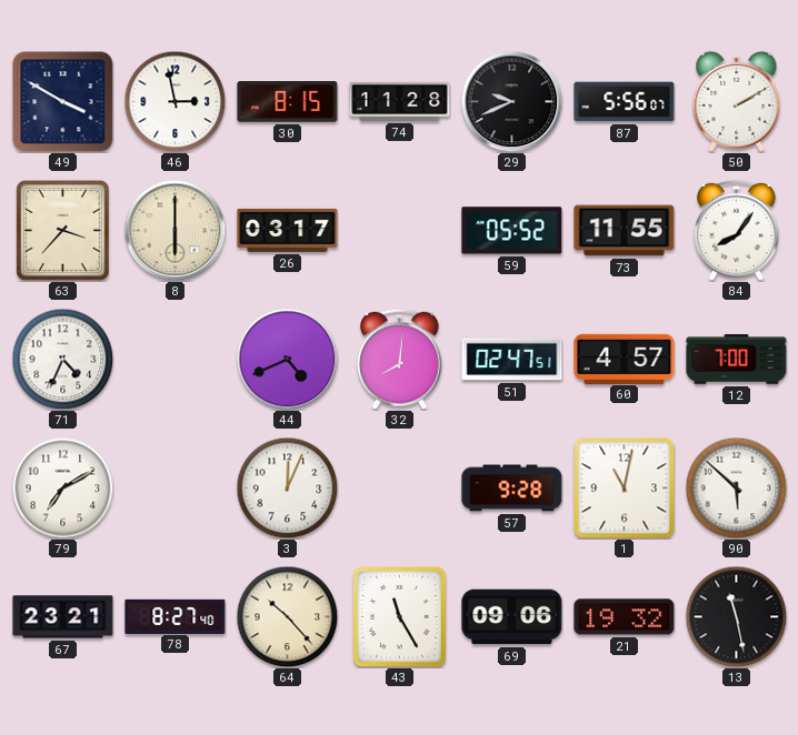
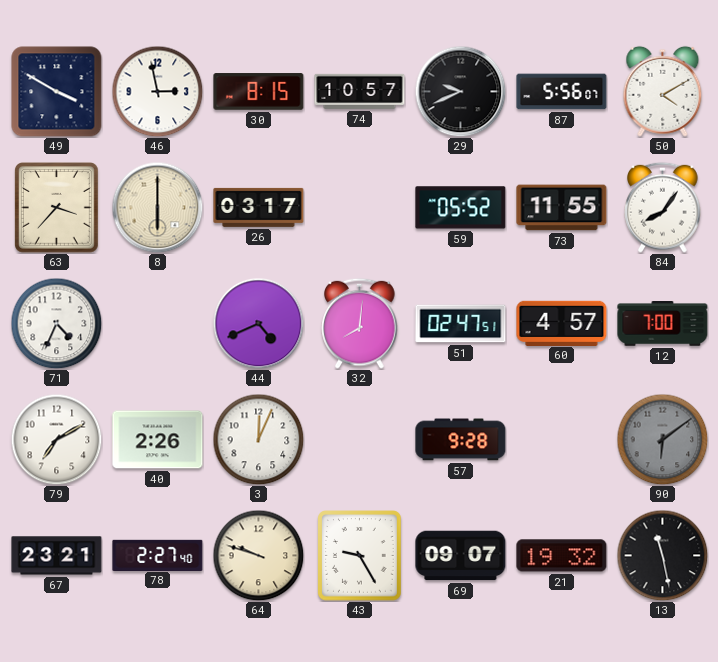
74: 11:28 -> 10:57 (360, 91)
50: 2:10 -> 4:10 (663, 91)
40: none -> 2:26 (158, 440)
1: 11:02 -> none (625, 489)
90: 5:52 -> 6:09 (662, 439)
90 dial: white -> grey (662, 439)
78: 8:27 -> 2:27 (158, 555)
64: 10:23 -> 9:48 (258, 555)
43: 11:25 -> 9:25 (360, 556)
69: 09:06 -> 09:07 (461, 556)
